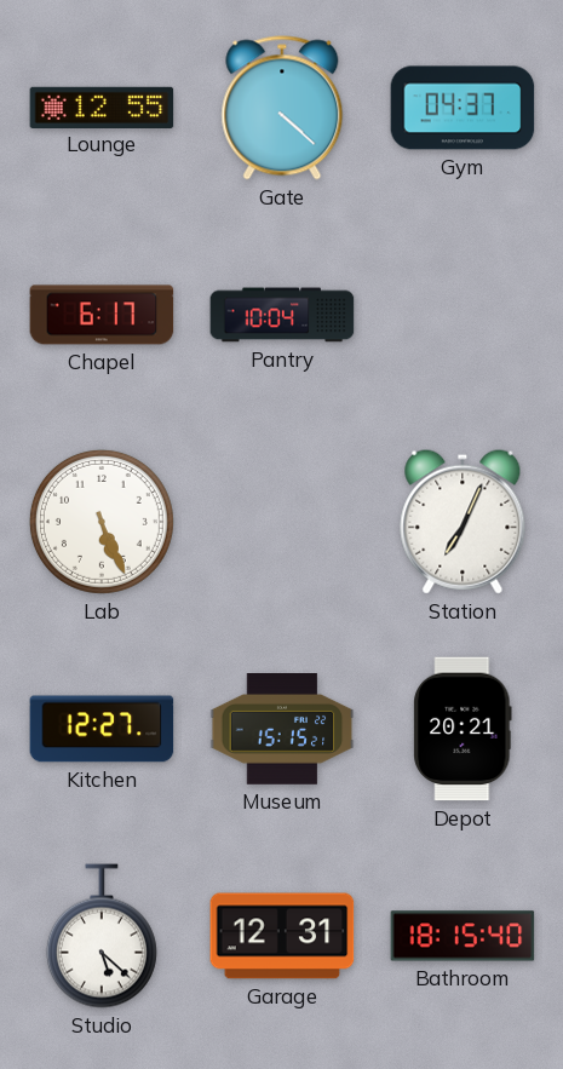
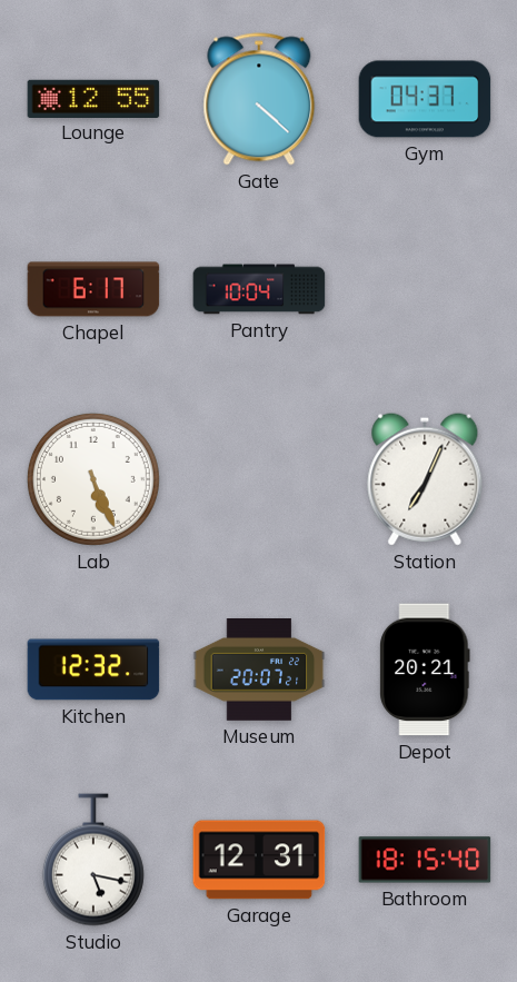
Kitchen: 12:27 -> 12:32 (93, 669)
Museum: 15:15 -> 20:07 (259, 671)
Studio: 5:22 -> 5:17 (93, 860)
